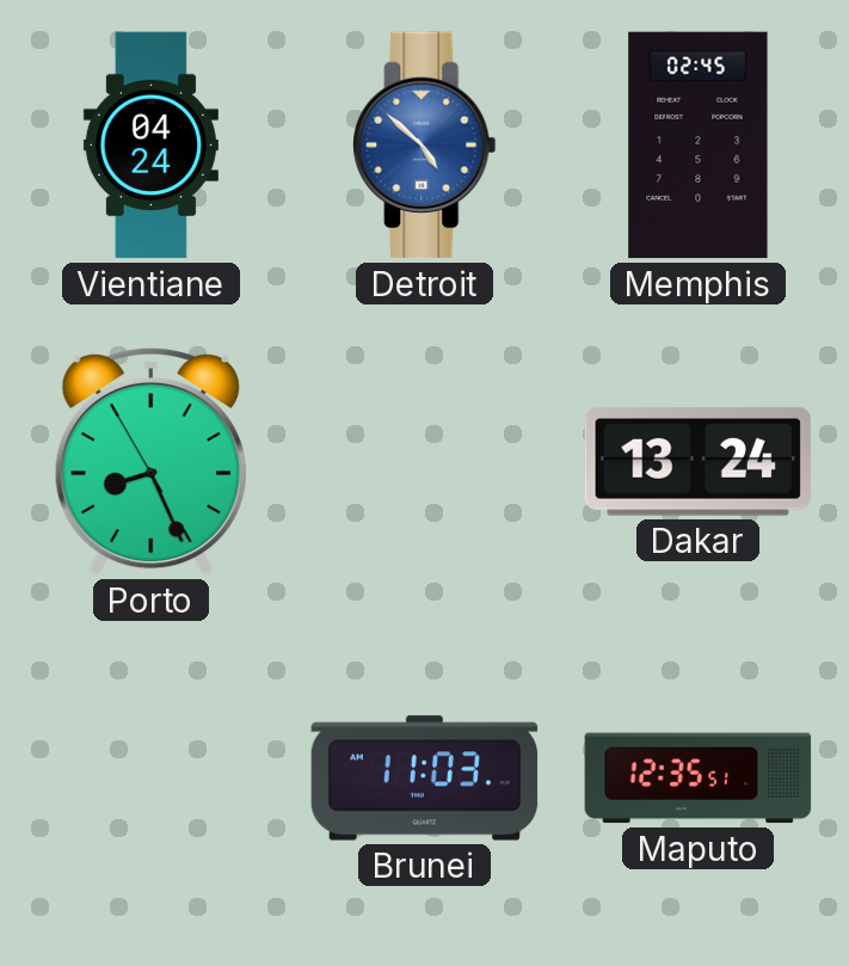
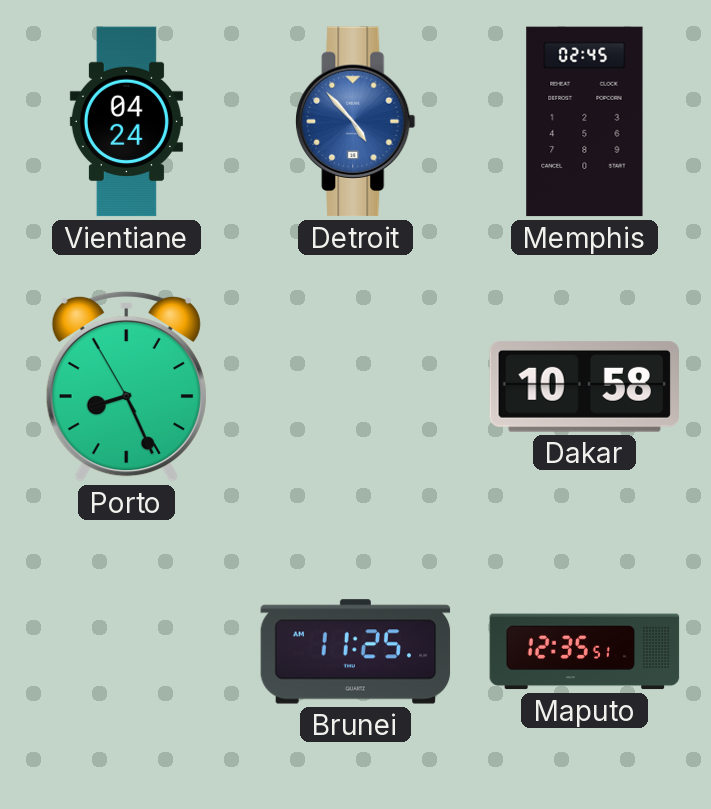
Detroit: 4:52 -> 4:53 (356, 122)
Dakar: 13:24 -> 10:58 (584, 386)
Brunei: 11:03 -> 11:25 (356, 652)
